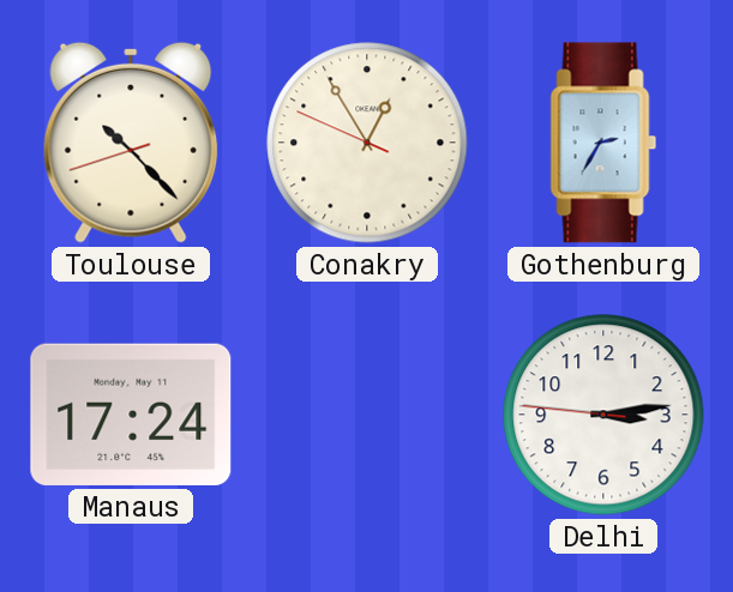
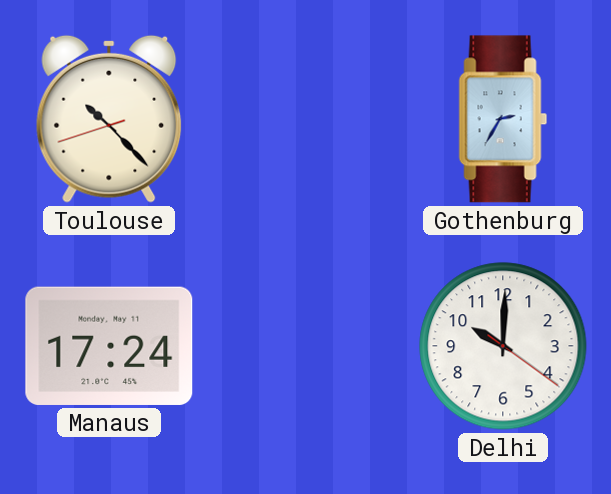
Conakry: 12:54 -> none (367, 143)
Delhi: 3:13 -> 10:00 (503, 346)
